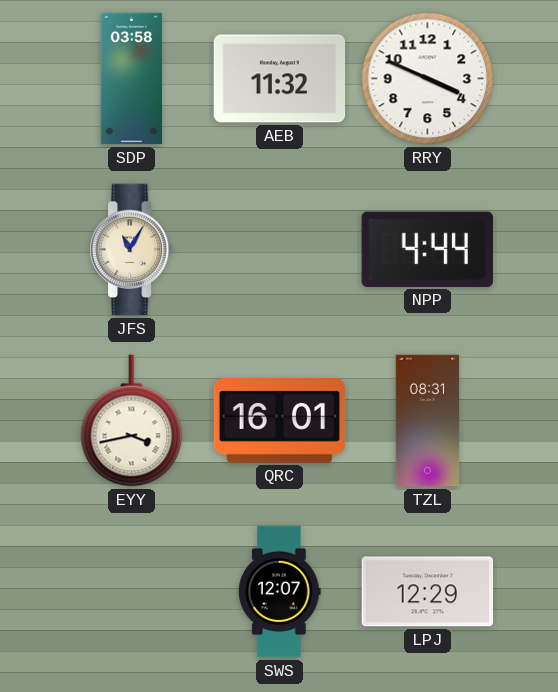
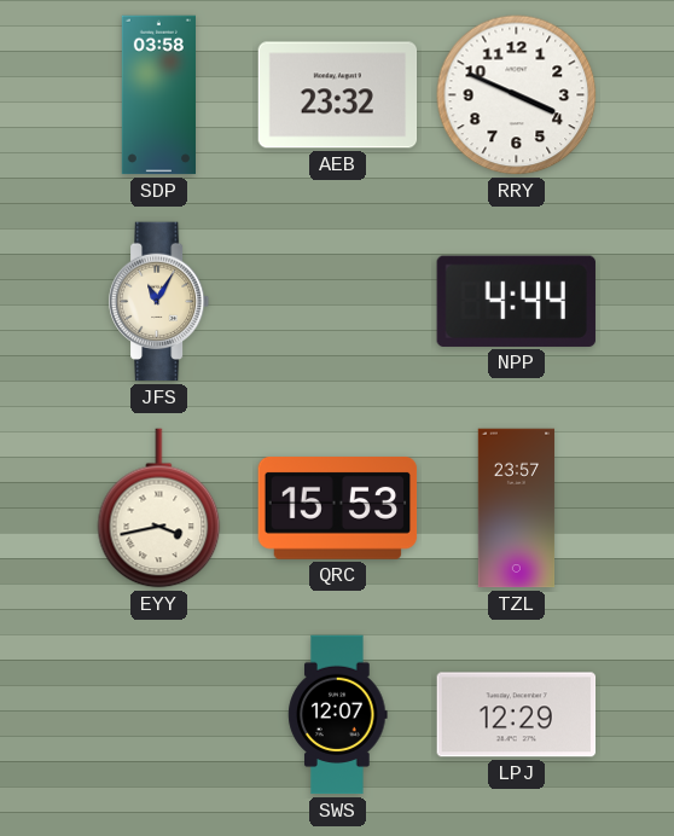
AEB: 11:32 -> 23:32 (338, 95)
QRC: 16:01 -> 15:53 (338, 509)
TZL: 08:31 -> 23:57 (517, 509)
